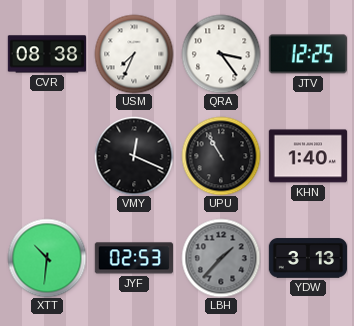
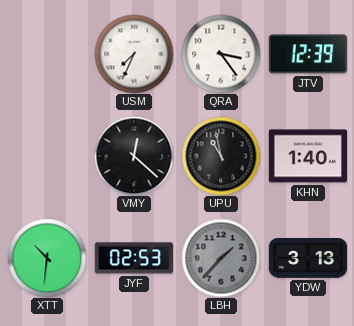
CVR: 08:38 -> none (46, 54)
JTV: 12:25 -> 12:39 (307, 54)
VMY: 12:19 -> 12:22 (134, 156)
UPU: 10:55 -> 10:58 (221, 156)
